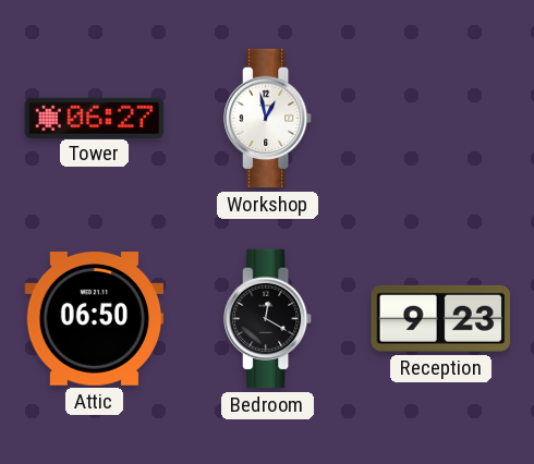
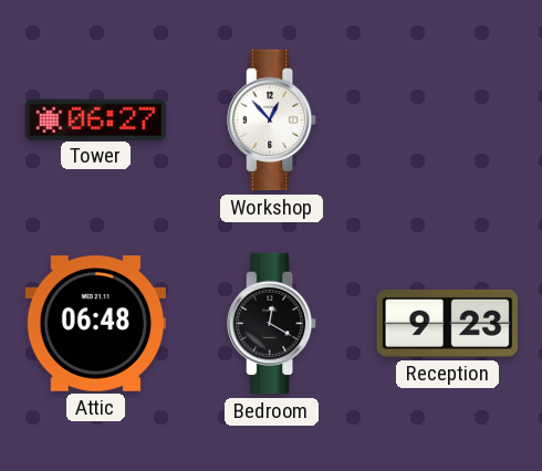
Workshop: 12:58 -> 12:53 (272, 121)
Attic: 06:50 -> 06:48 (96, 324)
